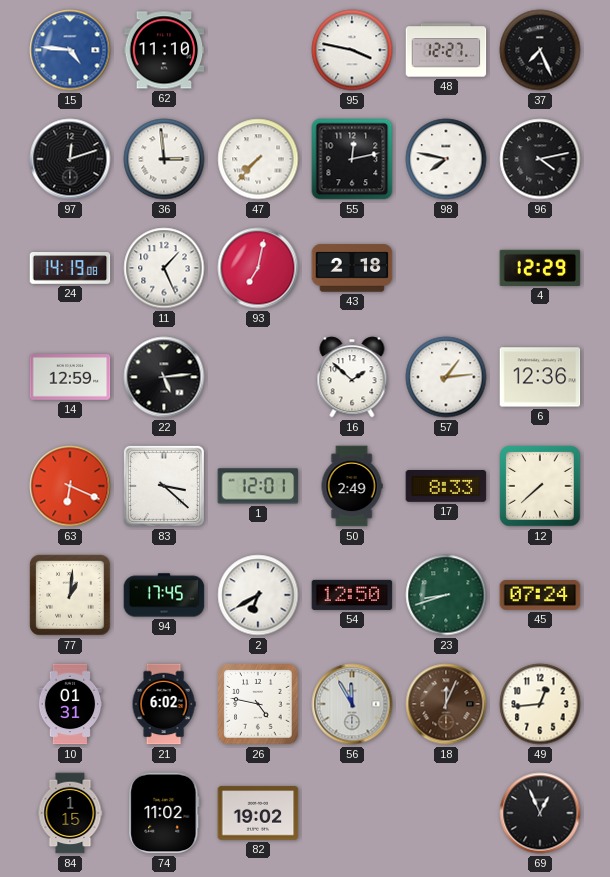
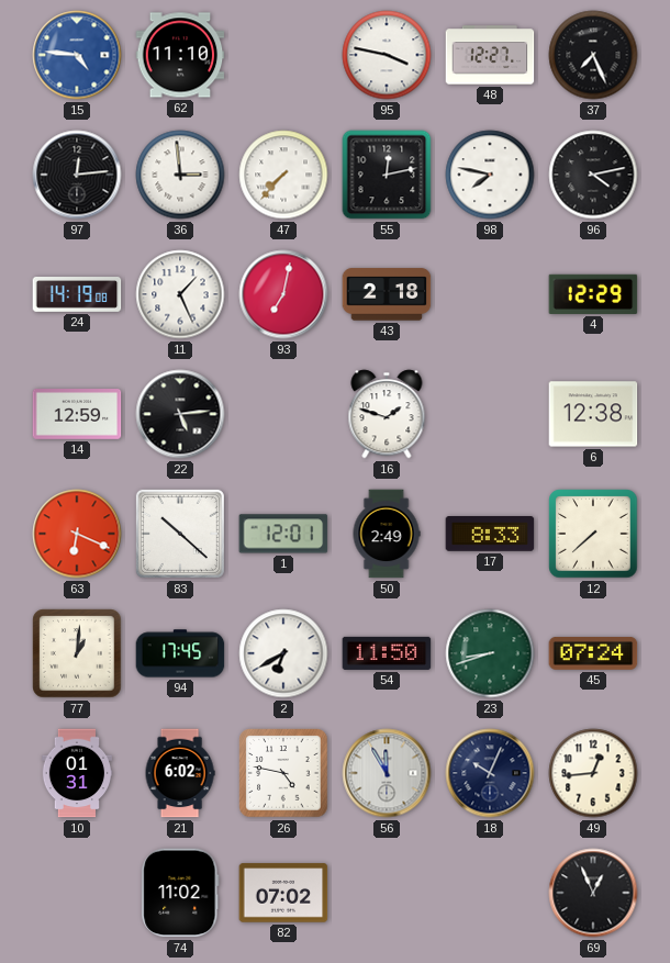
97: 12:12 -> 12:14 (77, 175)
16: 1:52 -> 1:48 (387, 414)
57: 1:14 -> none (446, 377)
6: 12:36 -> 12:38 (593, 414)
83: 3:22 -> 10:22 (180, 534)
54: 12:50 -> 11:50 (387, 653)
18: 12:04 -> 10:04 (490, 773)
18 dial: brown -> navy (490, 773)
84: 1:15 -> none (70, 813)
82: 19:02 -> 07:02 (283, 893)
